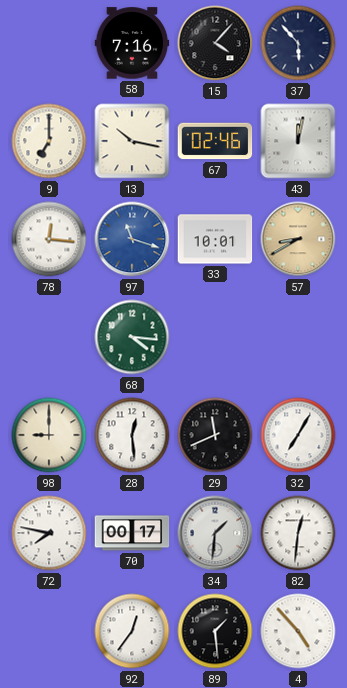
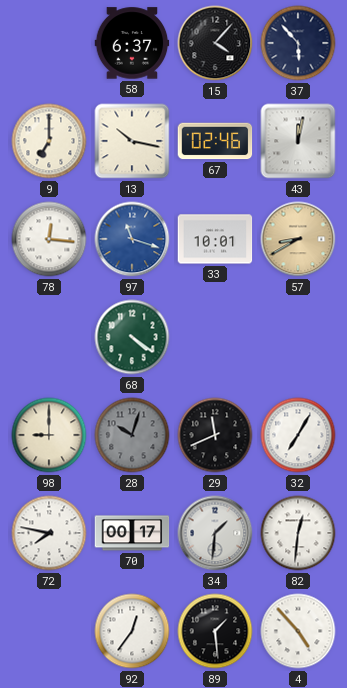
58: 7:16 -> 6:37 (132, 43)
68: 4:16 -> 4:21 (132, 337)
28: 12:29 -> 10:03 (132, 435)
28 dial: white -> grey (132, 435)
